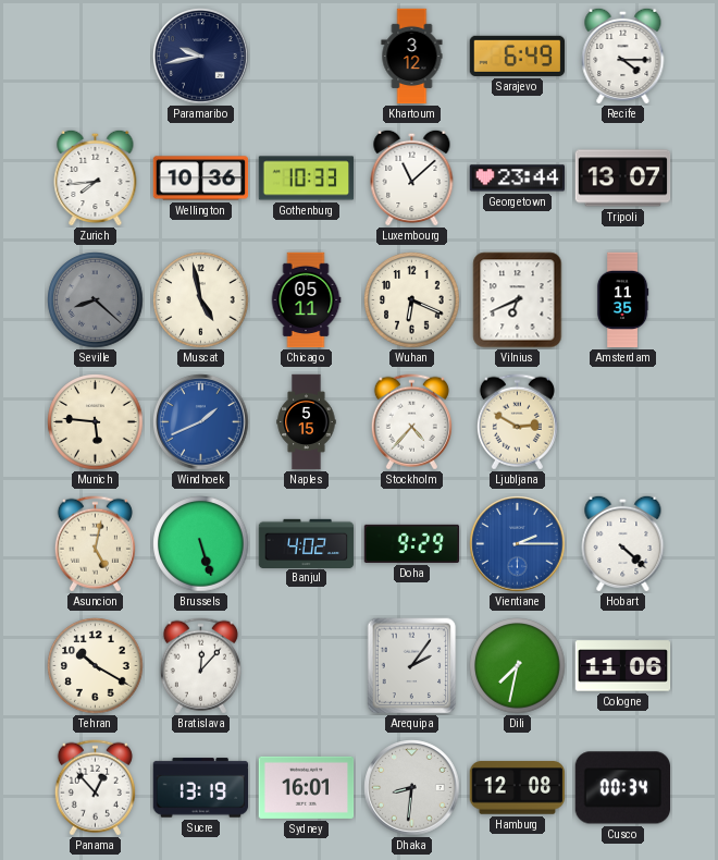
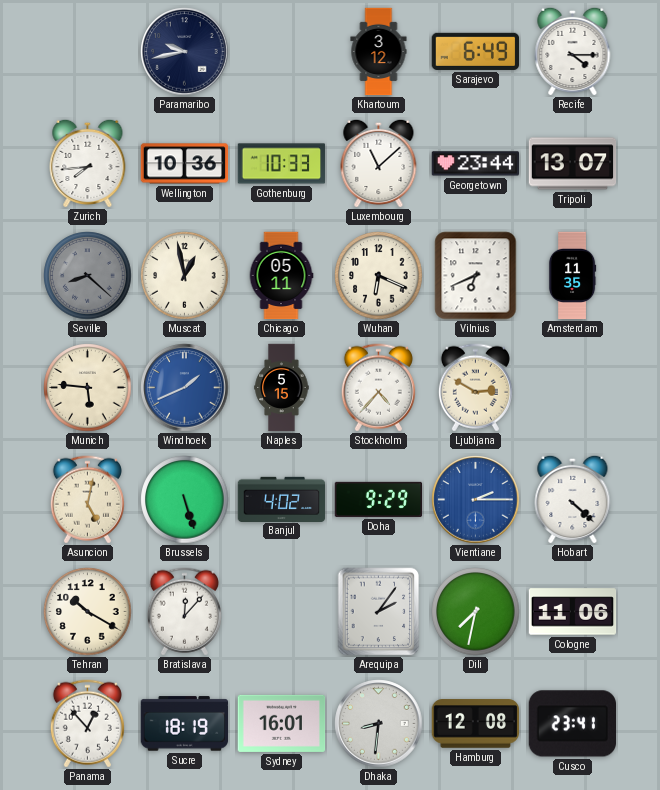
Muscat: 4:58 -> 12:58 (185, 276)
Sucre: 13:19 -> 18:19 (185, 724)
Cusco: 00:34 -> 23:41 (572, 724)
